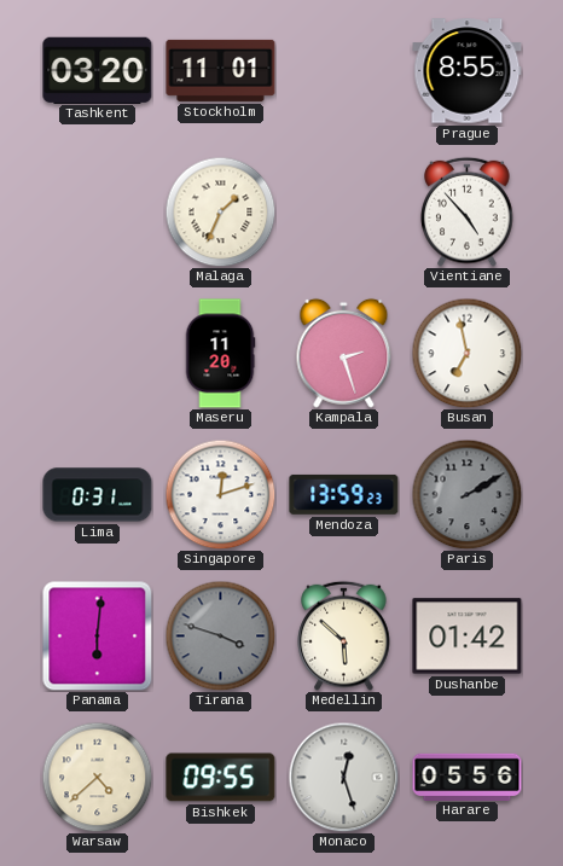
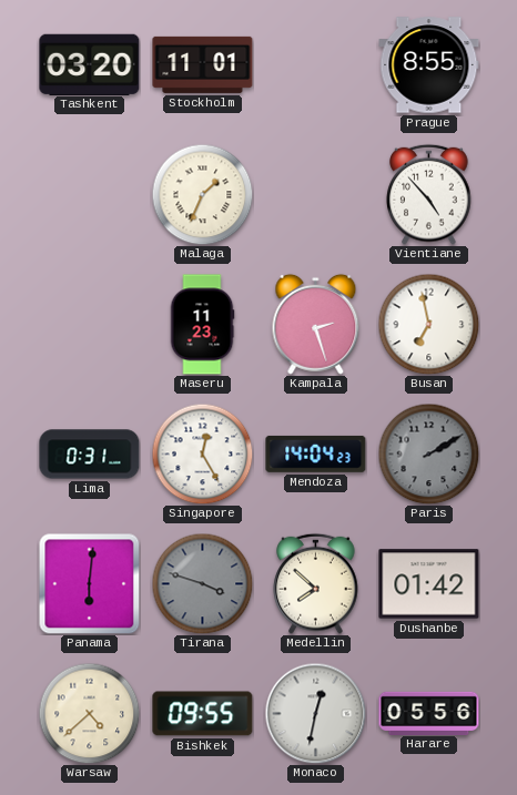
Maseru: 11:20 -> 11:23 (202, 325)
Singapore: 12:12 -> 12:25 (202, 453)
Mendoza: 13:59 -> 14:04 (316, 453)
Medellin: 5:52 -> 7:52 (316, 583)
Monaco: 12:27 -> 12:32 (315, 713)
